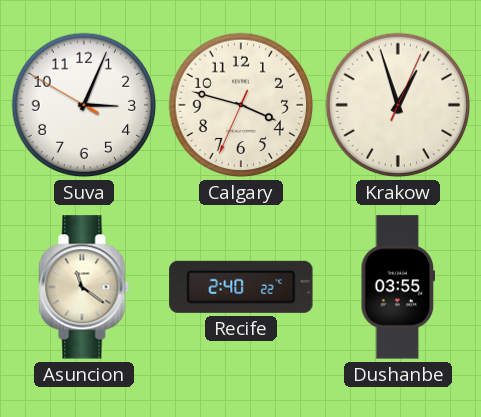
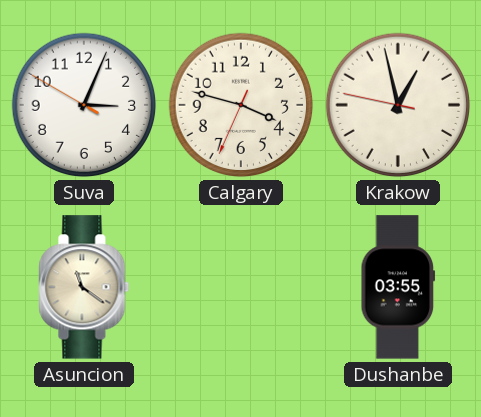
Krakow: 12:57:04 -> 12:57:47 (398, 105)
Recife: 2:40 -> none (241, 287)
